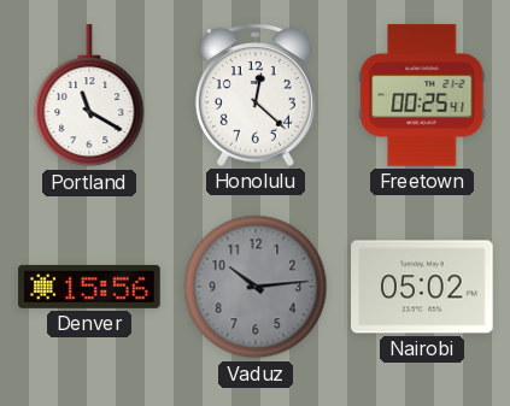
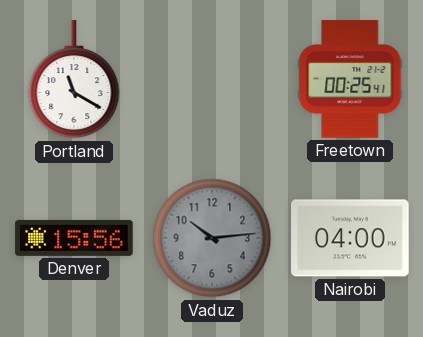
Honolulu: 12:22 -> none (256, 95)
Nairobi: 05:02 -> 04:00 (350, 238)
